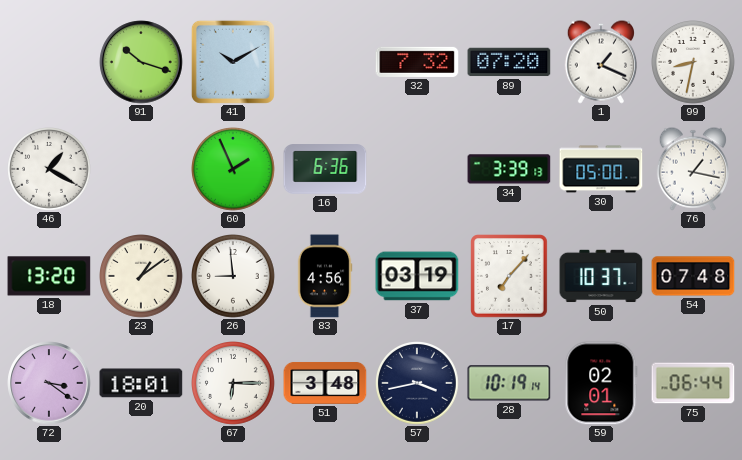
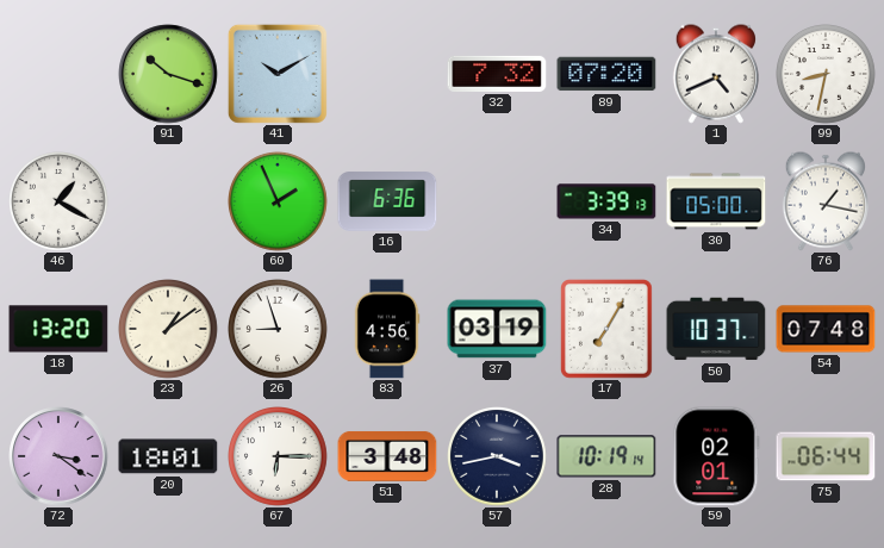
1: 1:19 -> 4:41 (716, 74)
26: 8:59 -> 8:57 (279, 330)
17: 7:07 -> 7:05 (608, 330)
